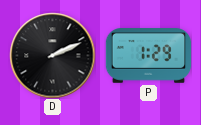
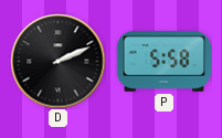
P: 1:29 -> 5:58 (163, 62)
